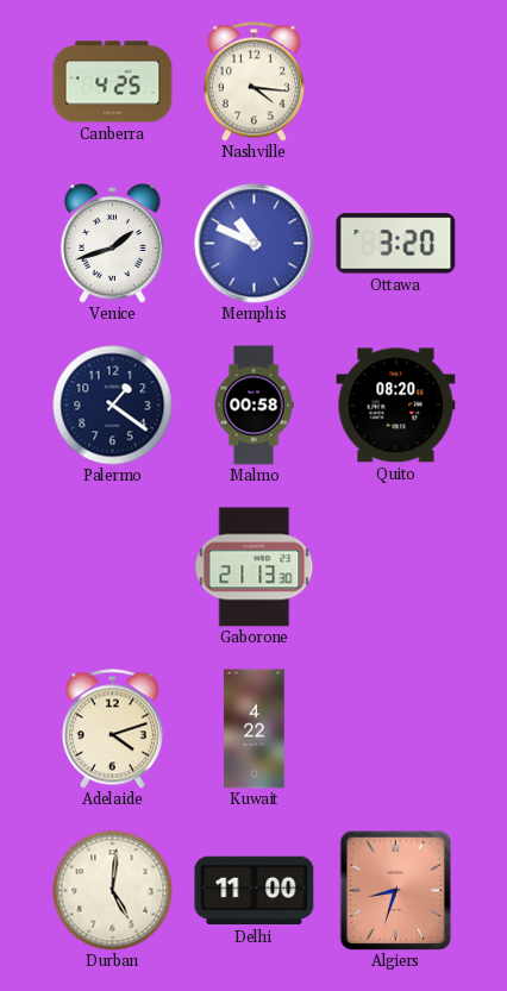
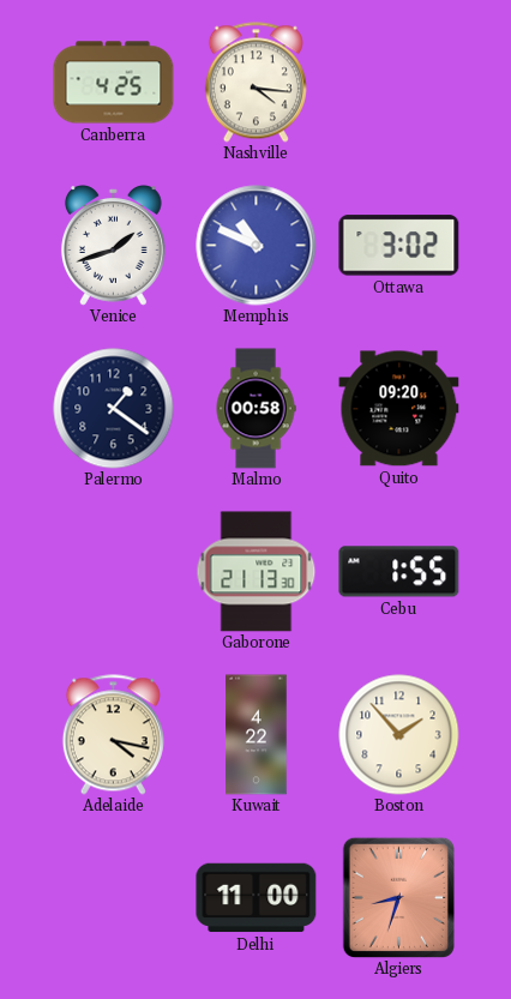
Ottawa: 3:20 -> 3:02 (399, 246)
Quito: 08:20 -> 09:20 (399, 409)
Cebu: none -> 1:55 (399, 572)
Adelaide: 4:12 -> 4:17 (113, 735)
Boston: none -> 1:53 (399, 735)
Durban: 5:01 -> none (113, 891)
